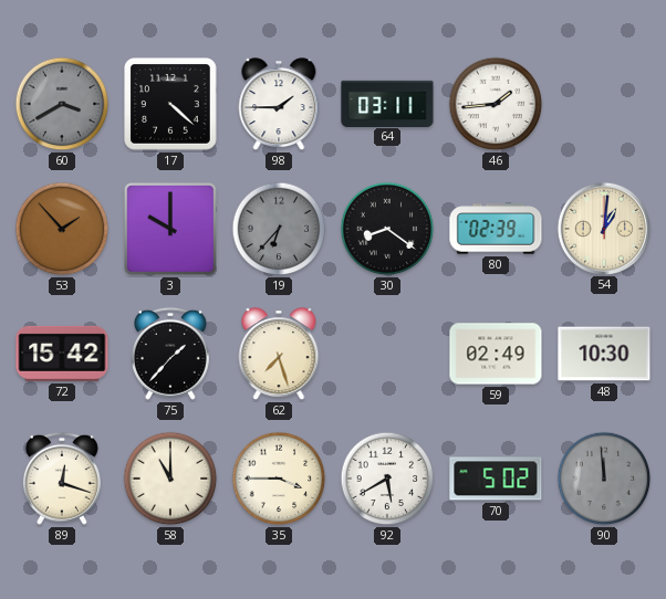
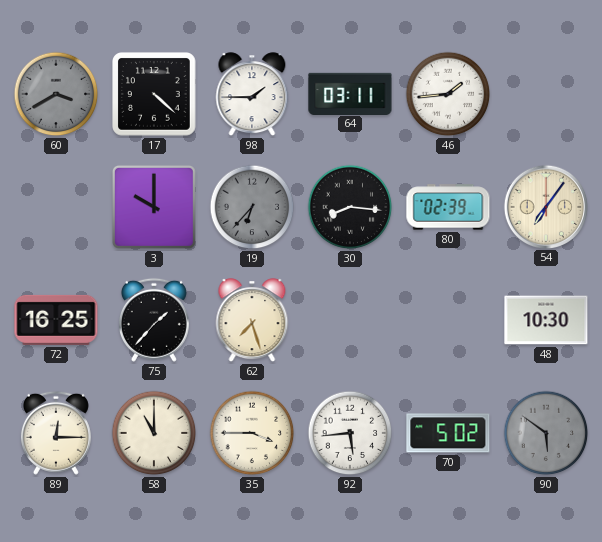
53: 1:53 -> none (62, 229)
30: 8:21 -> 8:16 (350, 207)
54: 1:01 -> 7:06 (545, 206)
72: 15:42 -> 16:25 (56, 320)
59: 02:49 -> none (496, 354)
89: 12:18 -> 12:15 (56, 433)
92: 5:40 -> 5:44 (350, 433)
90: 11:59 -> 5:51 (546, 433)
